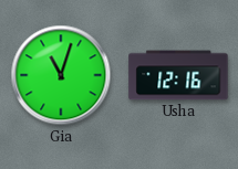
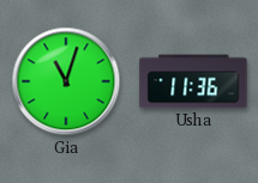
Usha: 12:16 -> 11:36 (193, 81)
